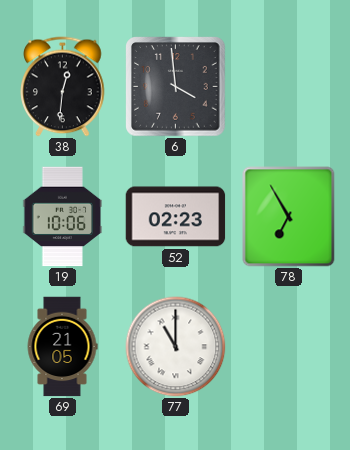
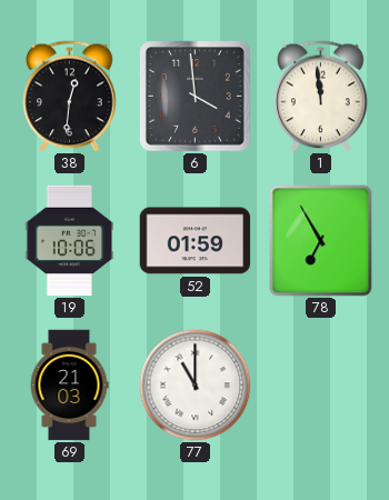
1: none -> 11:59 (321, 97)
52: 02:23 -> 01:59 (196, 241)
69: 21:05 -> 21:03 (69, 386)
